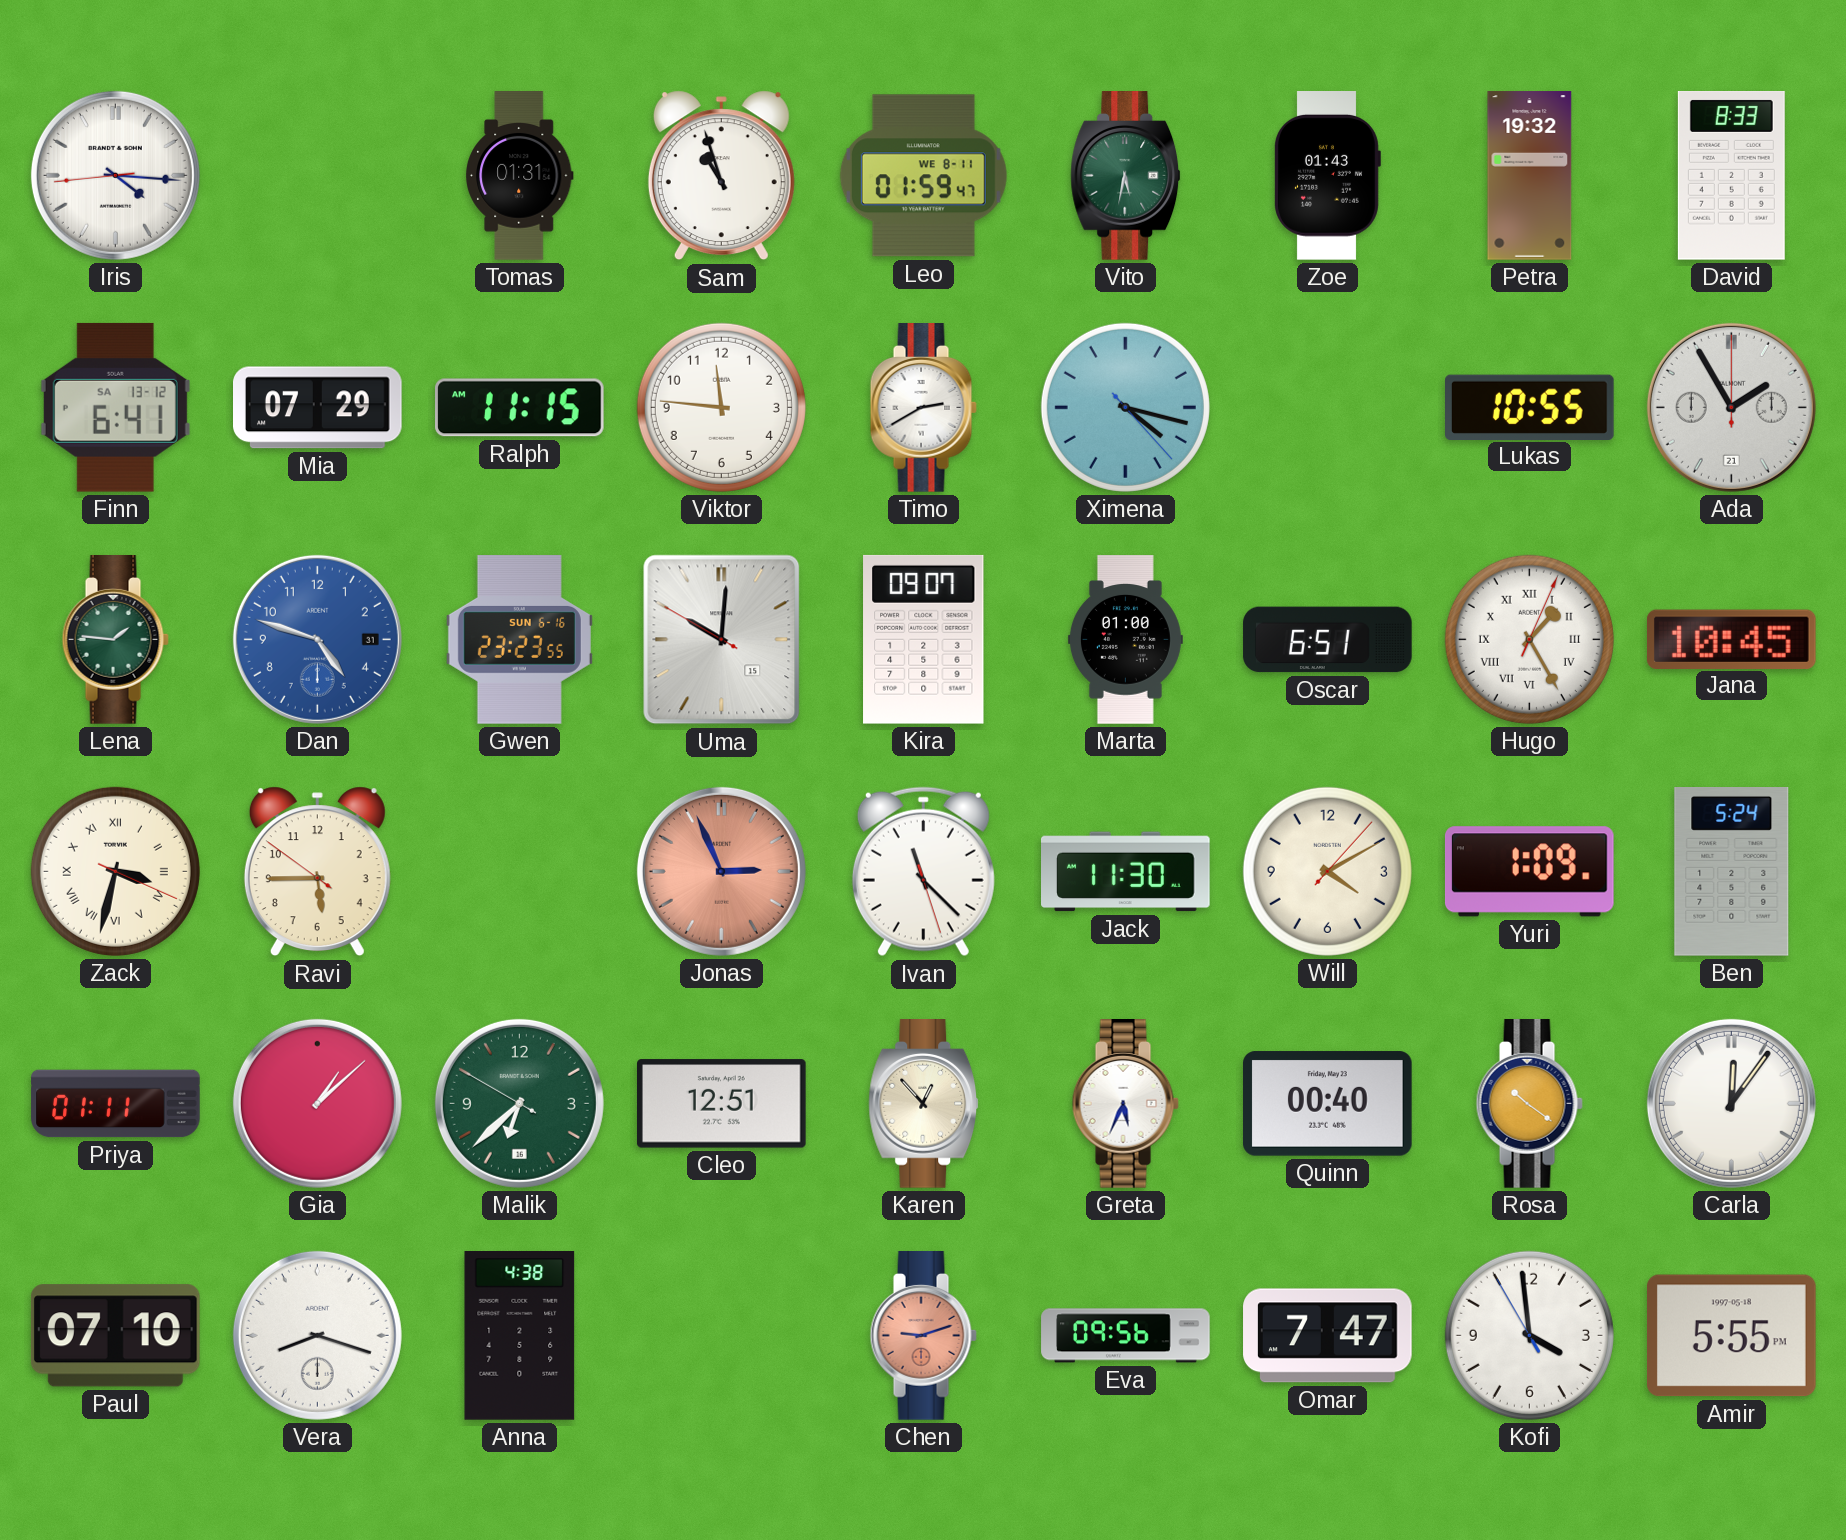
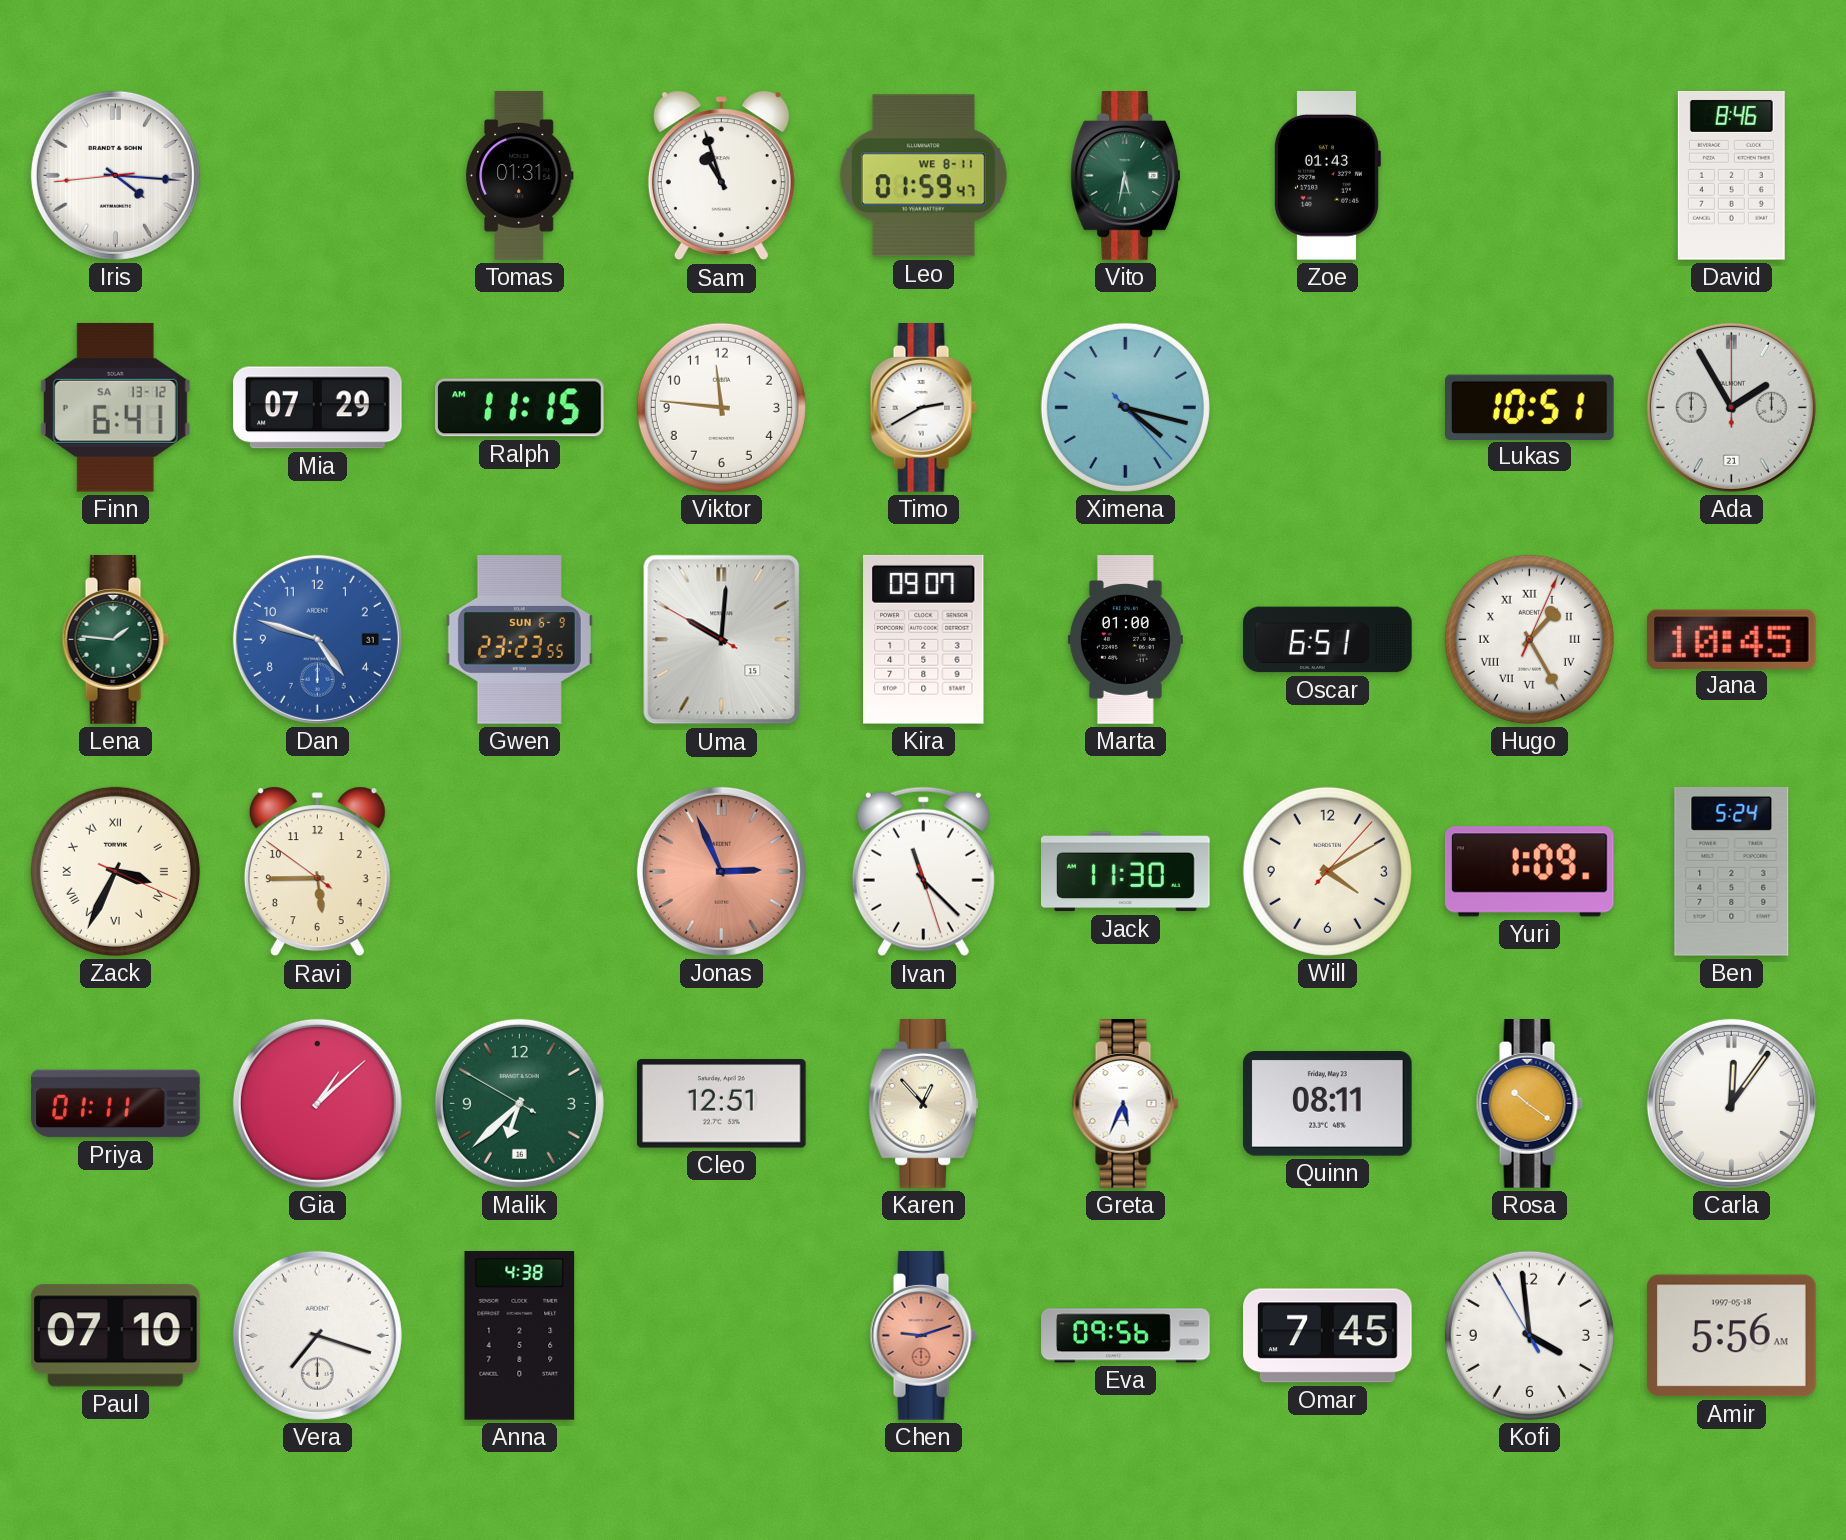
Petra: 19:32 -> none (1530, 176)
David: 8:33 -> 8:46 (1731, 176)
Lukas: 10:55 -> 10:51 (1530, 407)
Gwen date: SUN 6-16 -> SUN 6-9 (519, 640)
Zack: 3:32 -> 3:34 (115, 871)
Quinn: 00:40 -> 08:11 (1328, 1104)
Vera: 8:18 -> 7:18 (317, 1335)
Omar: 7:47 -> 7:45 (1328, 1336)
Amir: 5:55 -> 5:56 (1732, 1336)
